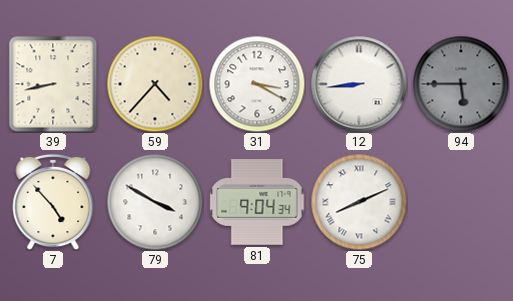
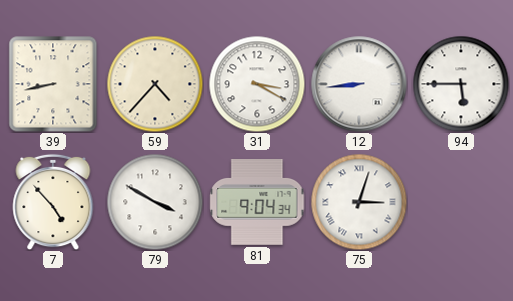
94 dial: grey -> white (461, 84)
75: 8:11 -> 3:03 (359, 202)
